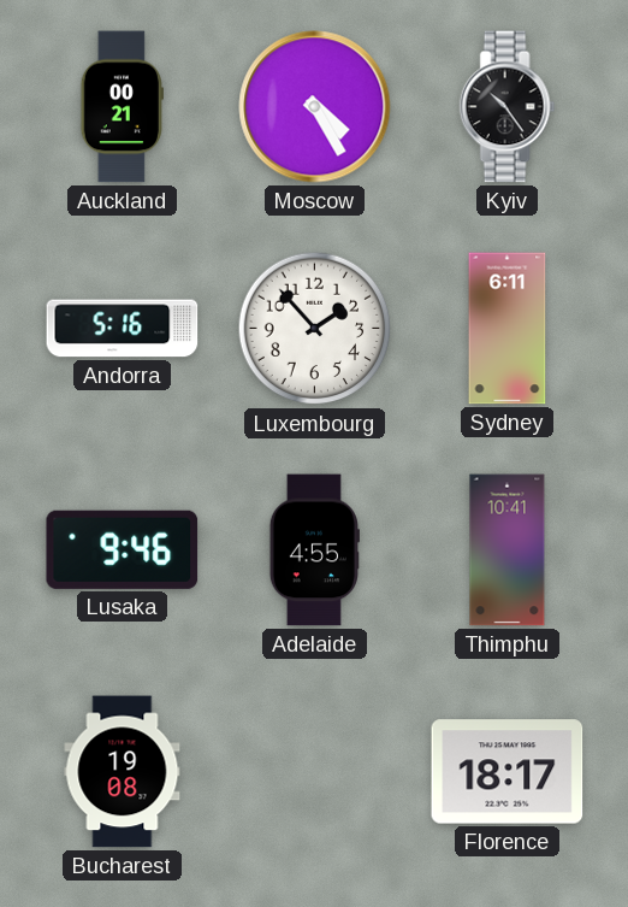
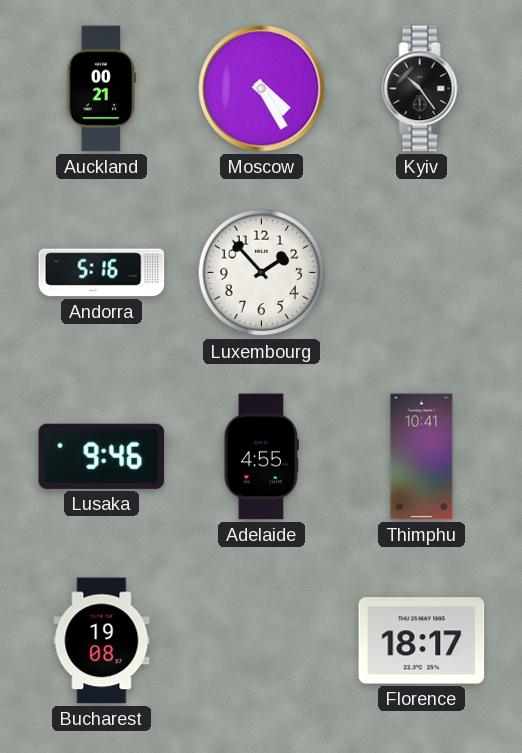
Sydney: 6:11 -> none (508, 329)
